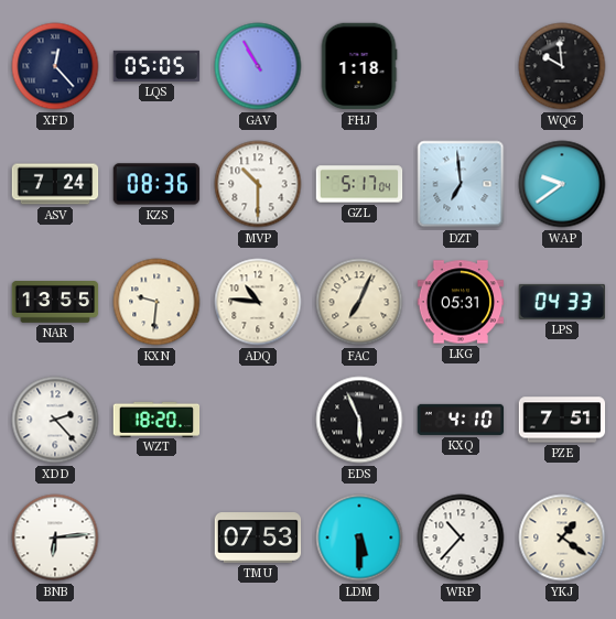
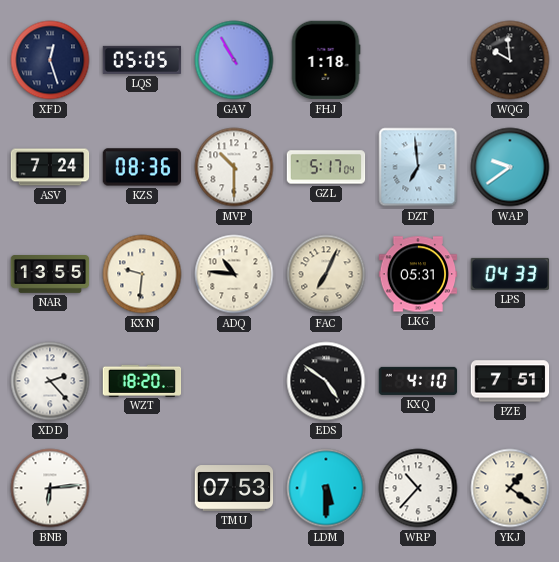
XFD: 12:23 -> 12:27 (50, 60)
EDS: 5:56 -> 4:51 (326, 381)
